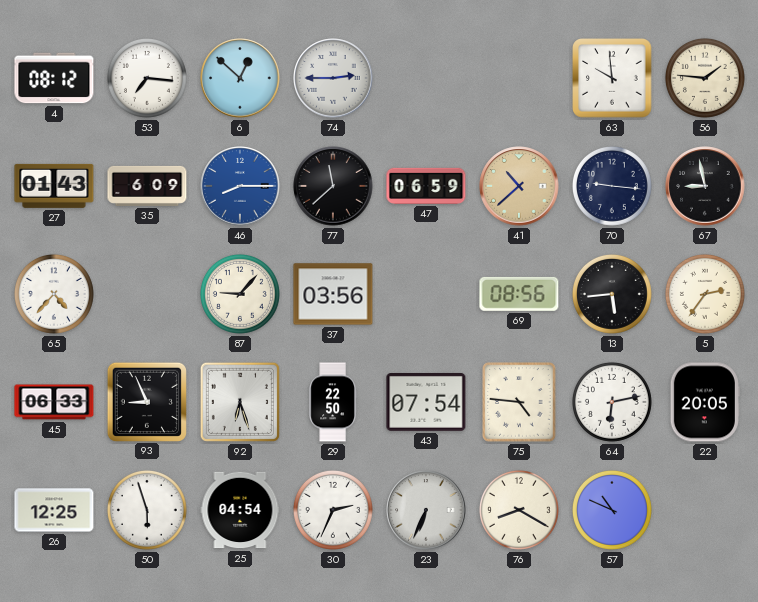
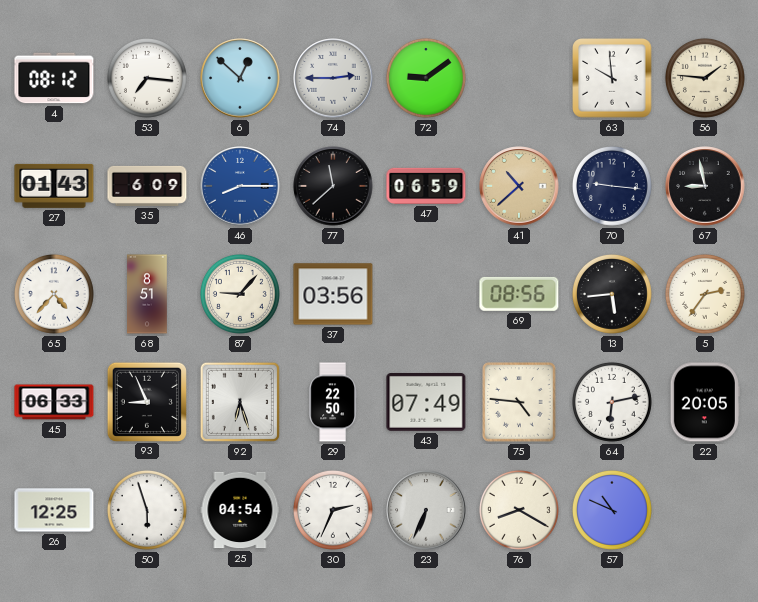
72: none -> 9:09 (426, 78)
68: none -> 8:51 (147, 294)
43: 07:54 -> 07:49 (426, 403)
